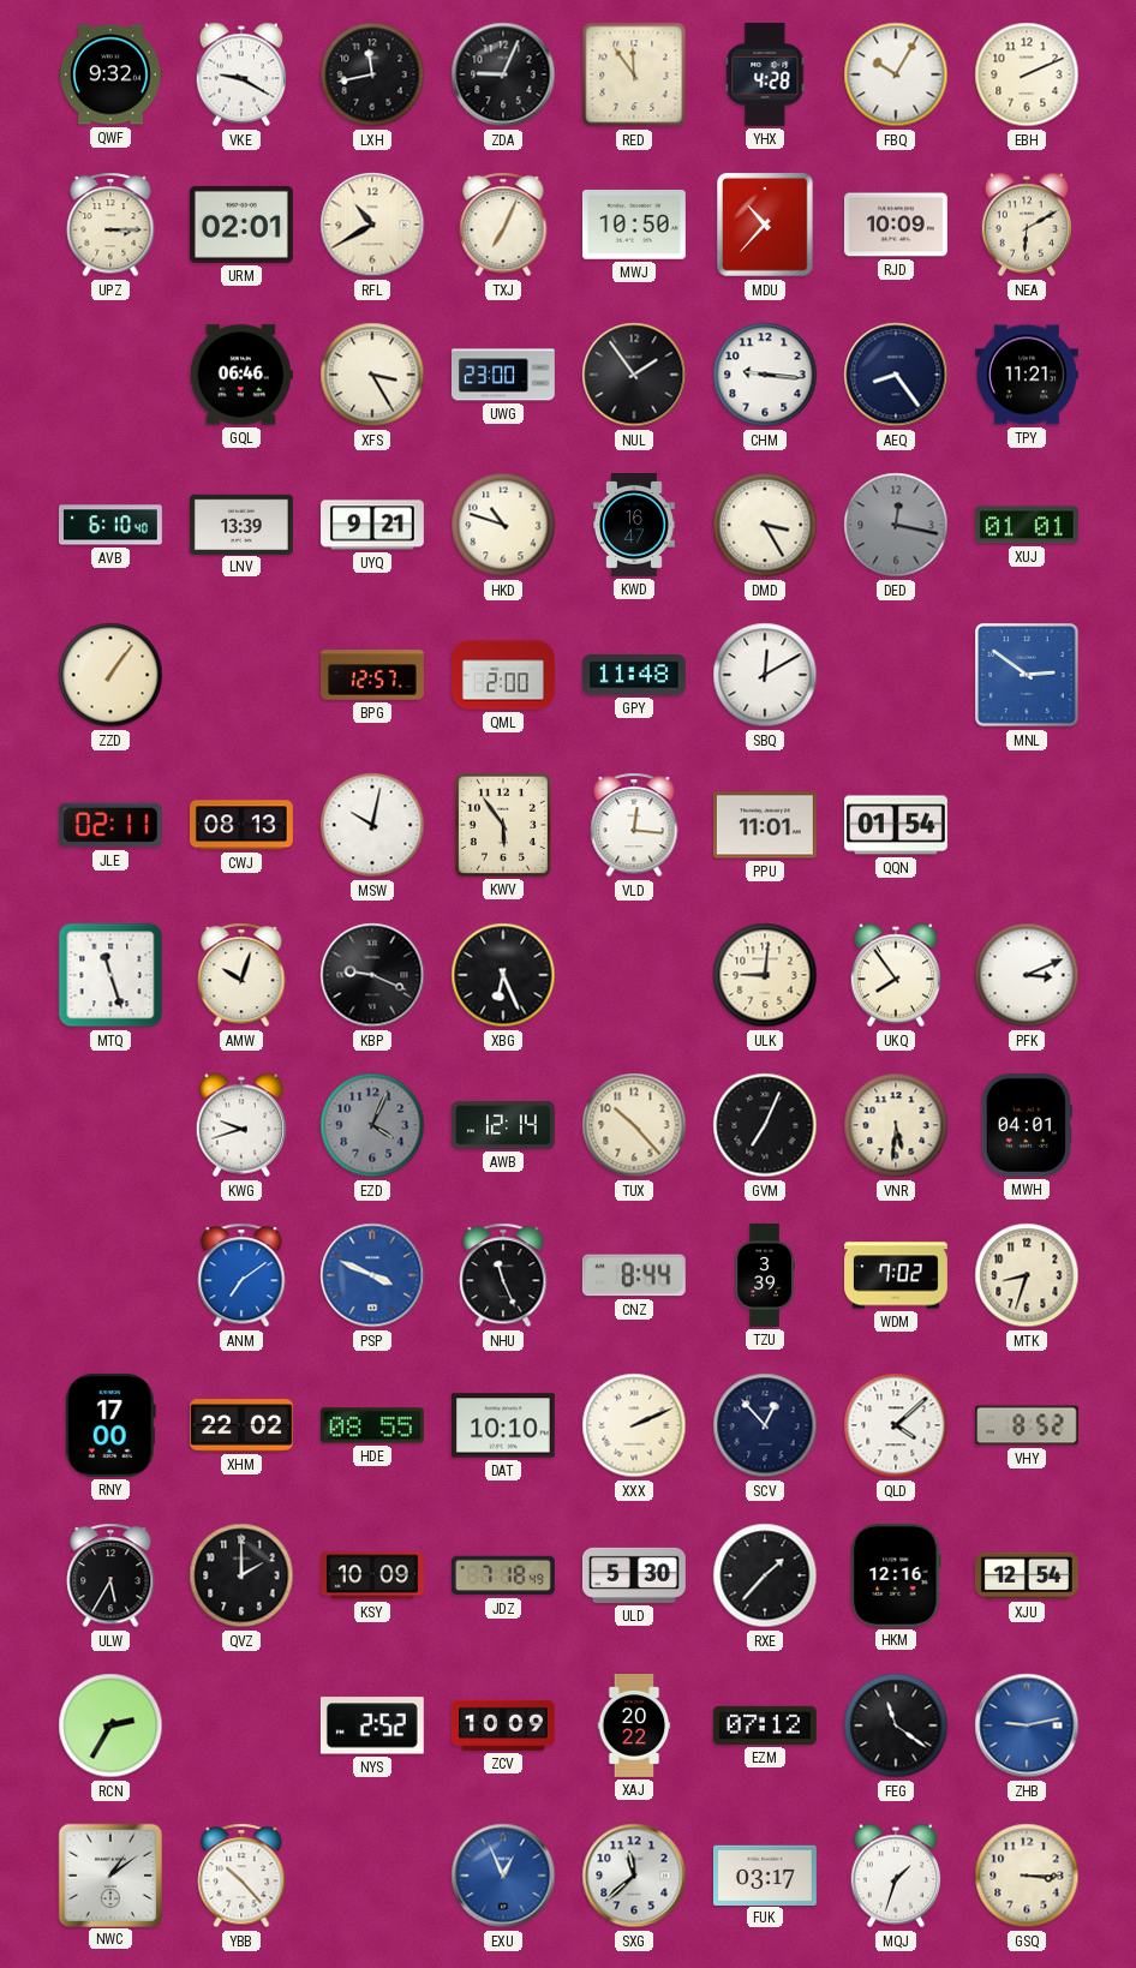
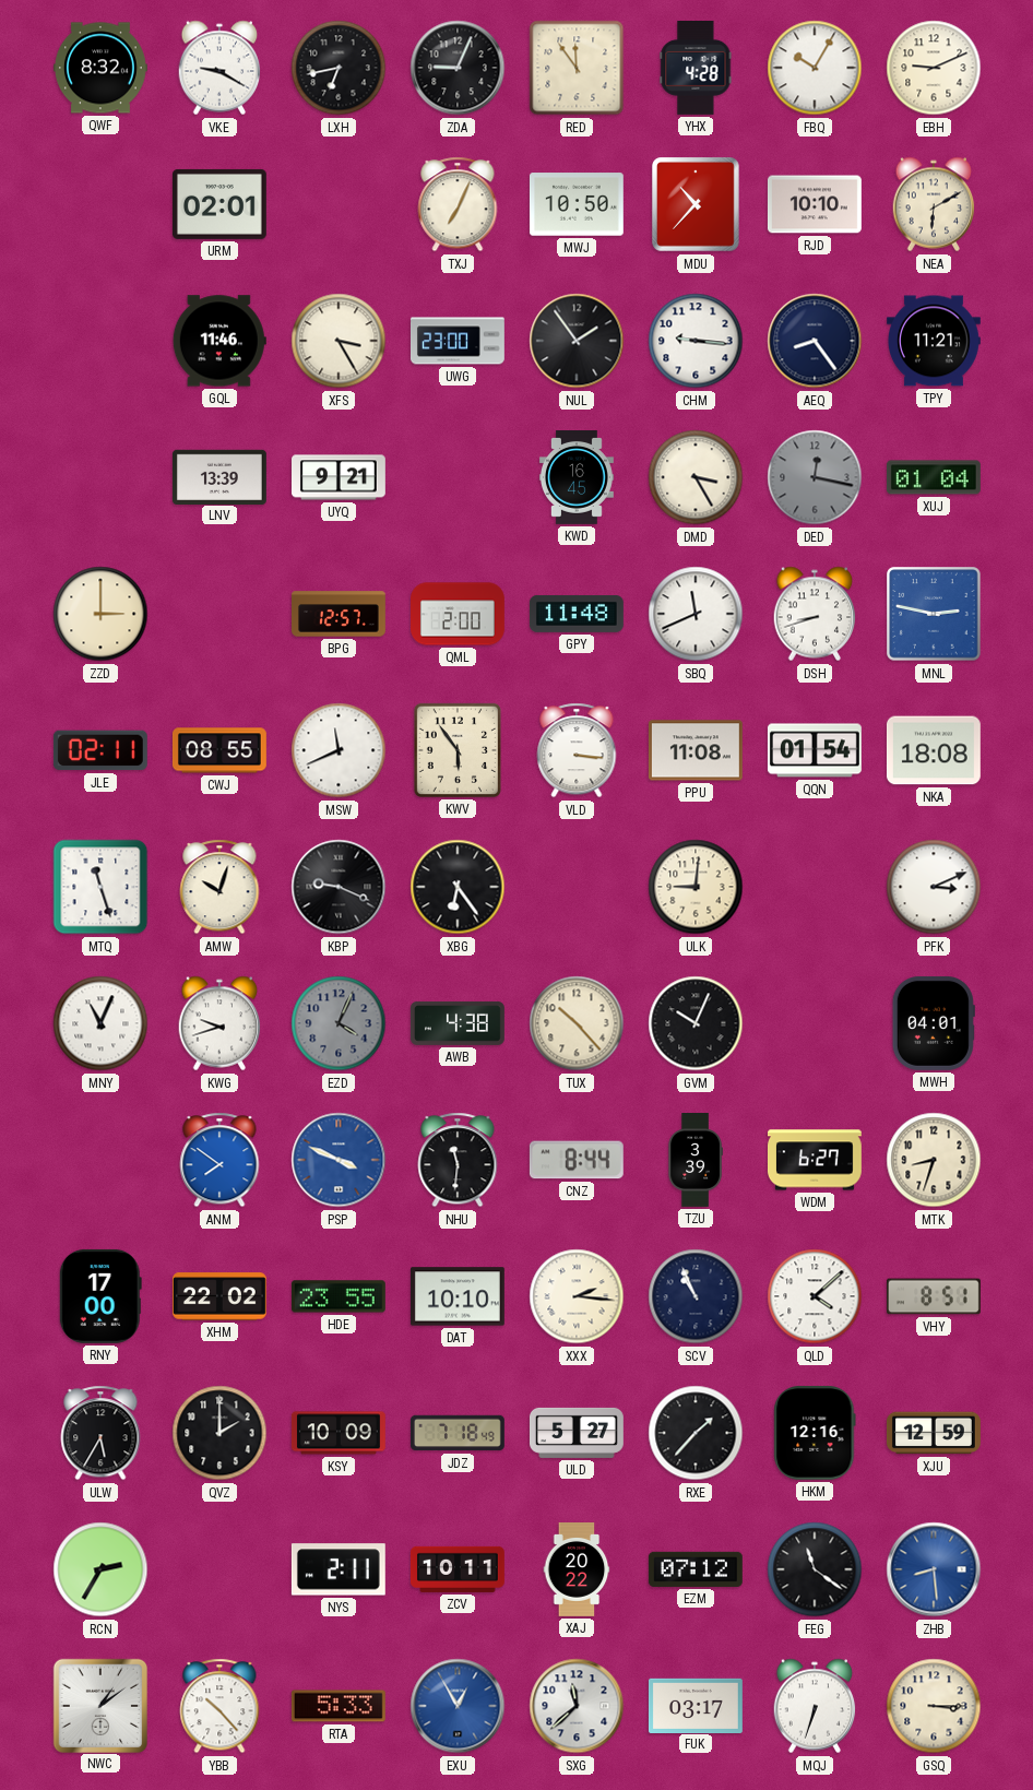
QWF: 9:32 -> 8:32 (100, 68)
LXH: 11:43 -> 6:43 (339, 68)
EBH: 2:11 -> 9:11 (934, 68)
UPZ: 3:15 -> none (110, 225)
RFL: 10:40 -> none (372, 225)
RJD: 10:09 -> 10:10 (815, 204)
GQL: 06:46 -> 11:46 (219, 341)
AVB: 6:10 -> none (112, 525)
HKD: 10:48 -> none (503, 525)
KWD: 16:47 -> 16:45 (577, 478)
XUJ: 01:01 -> 01:04 (934, 477)
ZZD: 1:06 -> 3:00 (100, 614)
SBQ: 12:10 -> 11:41 (696, 614)
DSH: none -> 8:42 (815, 614)
MNL: 2:51 -> 2:47 (934, 614)
CWJ: 08:13 -> 08:55 (219, 750)
MSW: 10:02 -> 11:41 (339, 750)
VLD: 12:16 -> 3:16 (577, 750)
PPU: 11:01 -> 11:08 (696, 750)
NKA: none -> 18:08 (934, 750)
XBG: 6:26 -> 6:24 (458, 887)
UKQ: 7:54 -> none (896, 975)
MNY: none -> 11:04 (100, 1023)
AWB: 12:14 -> 4:38 (458, 1023)
GVM: 7:04 -> 10:04 (696, 1023)
VNR: 5:31 -> none (896, 1125)
ANM: 7:09 -> 7:51 (219, 1160)
NHU: 11:26 -> 11:31 (458, 1160)
WDM: 7:02 -> 6:27 (816, 1160)
HDE: 08:55 -> 23:55 (339, 1296)
XXX: 2:11 -> 2:16 (577, 1296)
SCV: 12:53 -> 10:56 (696, 1296)
VHY: 8:52 -> 8:51 (934, 1296)
ULD: 5:30 -> 5:27 (577, 1433)
XJU: 12:54 -> 12:59 (934, 1433)
NYS: 2:52 -> 2:11 (339, 1569)
ZCV: 10:09 -> 10:11 (458, 1569)
ZHB: 9:13 -> 8:29 (934, 1569)
RTA: none -> 5:33 (339, 1706)
EXU: 12:56 -> 12:55 (458, 1706)
MQJ: 1:33 -> 6:33 (815, 1706)
